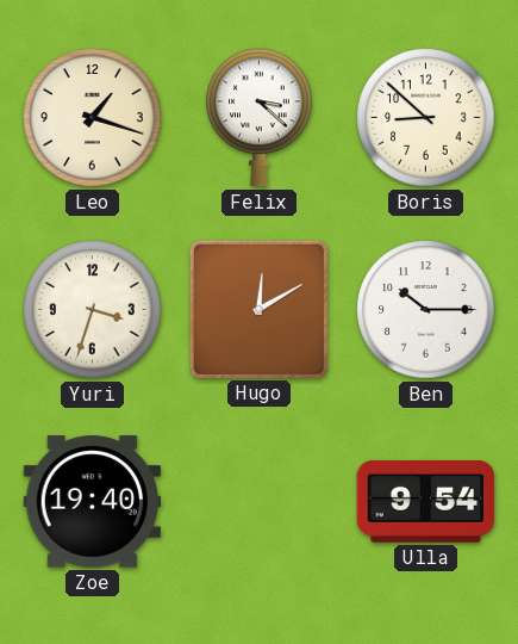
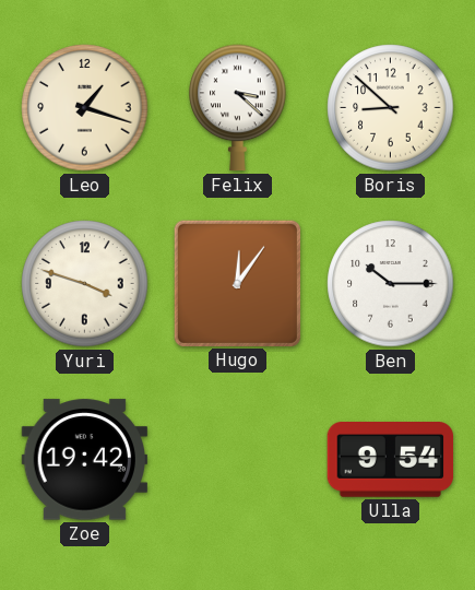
Yuri: 3:33 -> 3:48 (85, 284)
Hugo: 12:10 -> 12:06 (237, 283)
Zoe: 19:40 -> 19:42 (85, 460)
